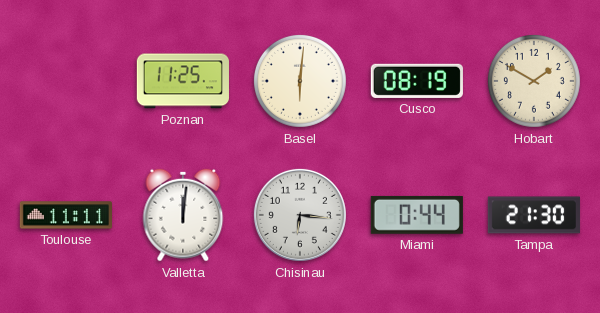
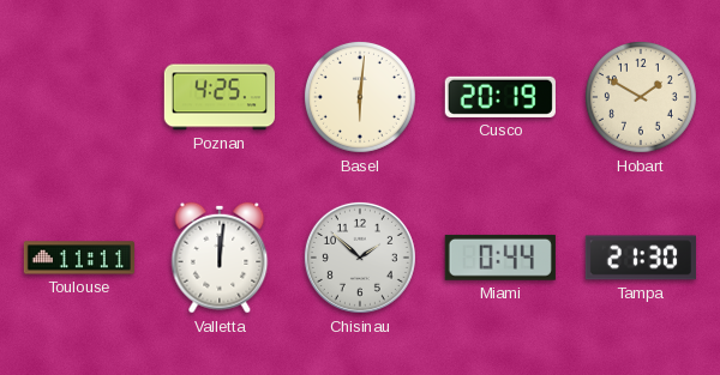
Poznan: 11:25 -> 4:25 (220, 97)
Cusco: 08:19 -> 20:19 (500, 97)
Chisinau: 6:16 -> 1:52 (360, 258)
